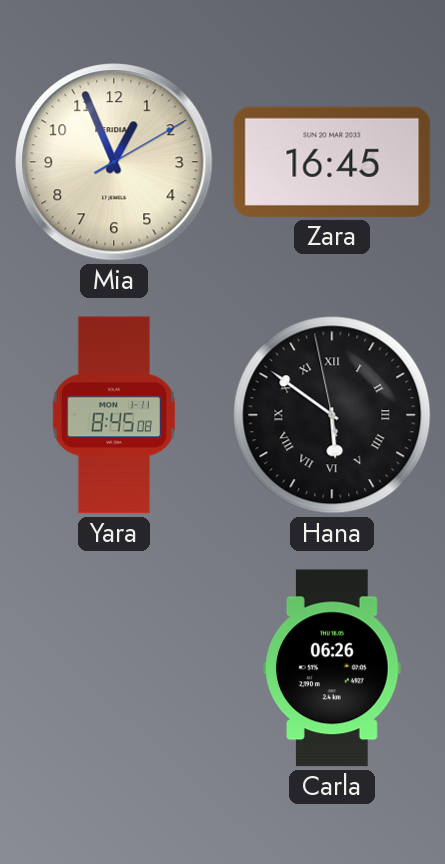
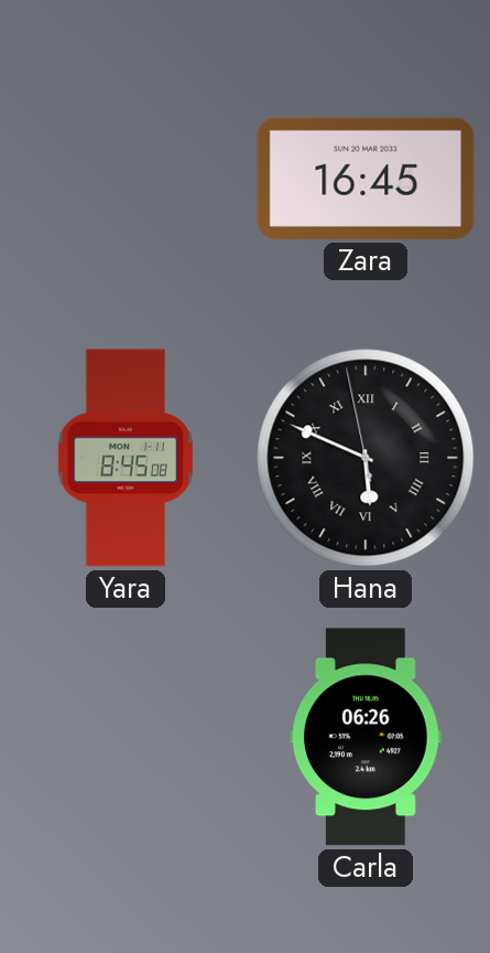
Mia: 12:56 -> none (114, 162)
Hana: 5:50 -> 5:48 (366, 458)
